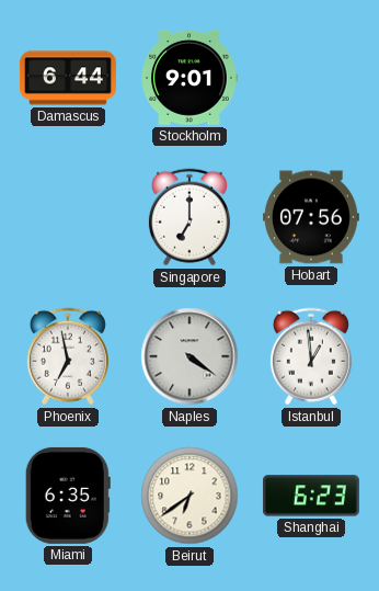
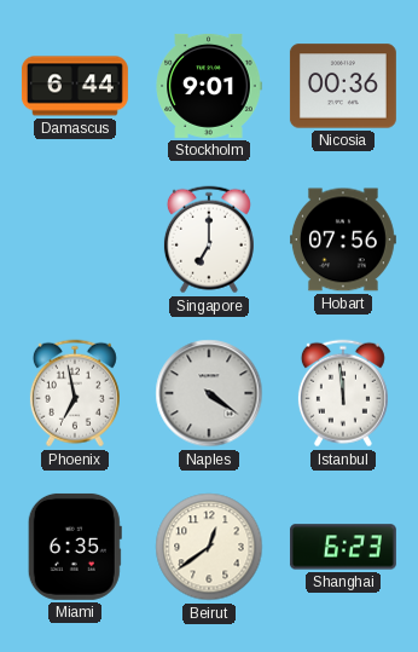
Nicosia: none -> 00:36 (343, 86)
Istanbul: 12:59 -> 11:59 (343, 393)
Beirut: 6:39 -> 12:39 (209, 547)
